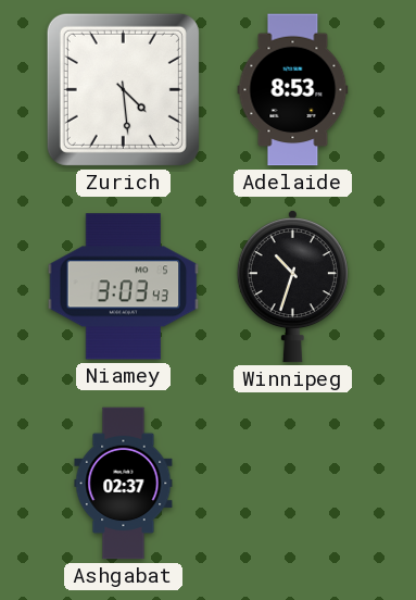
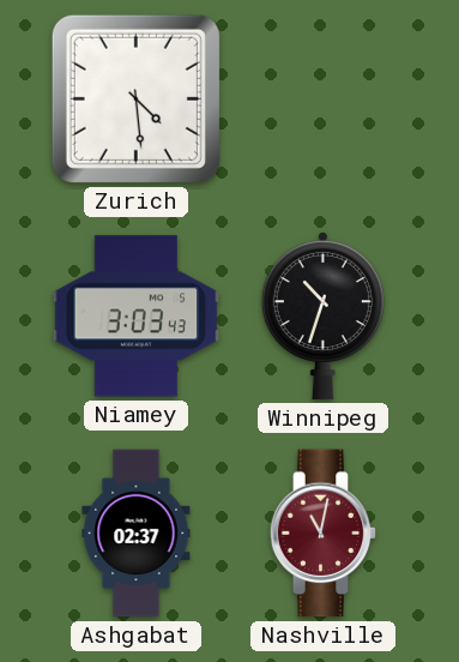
Adelaide: 8:53 -> none (293, 90)
Nashville: none -> 11:02 (324, 534)
